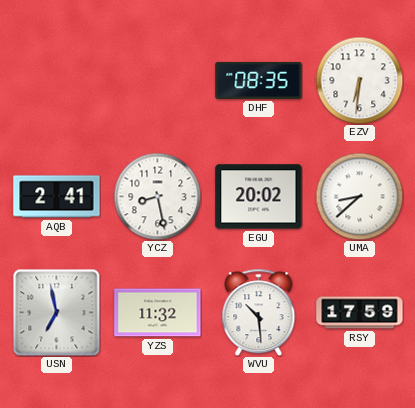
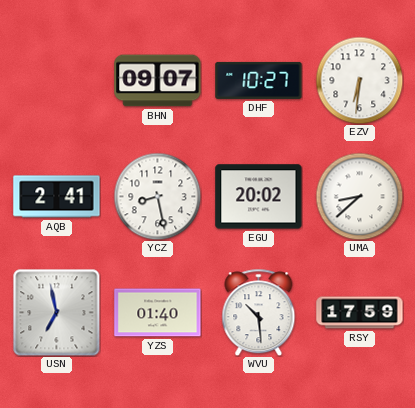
BHN: none -> 09:07 (158, 81)
DHF: 08:35 -> 10:27 (259, 80)
YZS: 11:32 -> 01:40 (158, 313)
